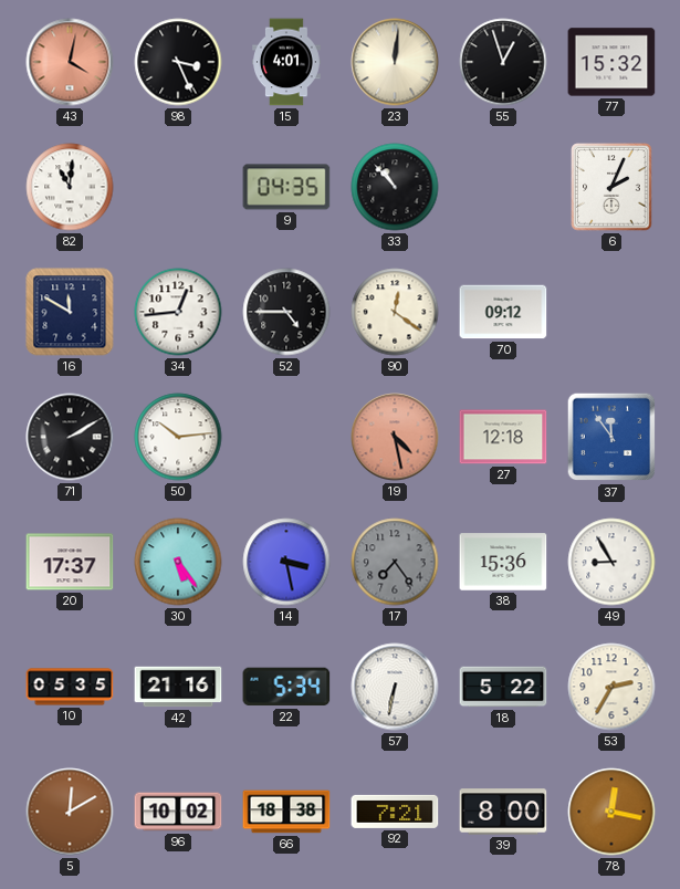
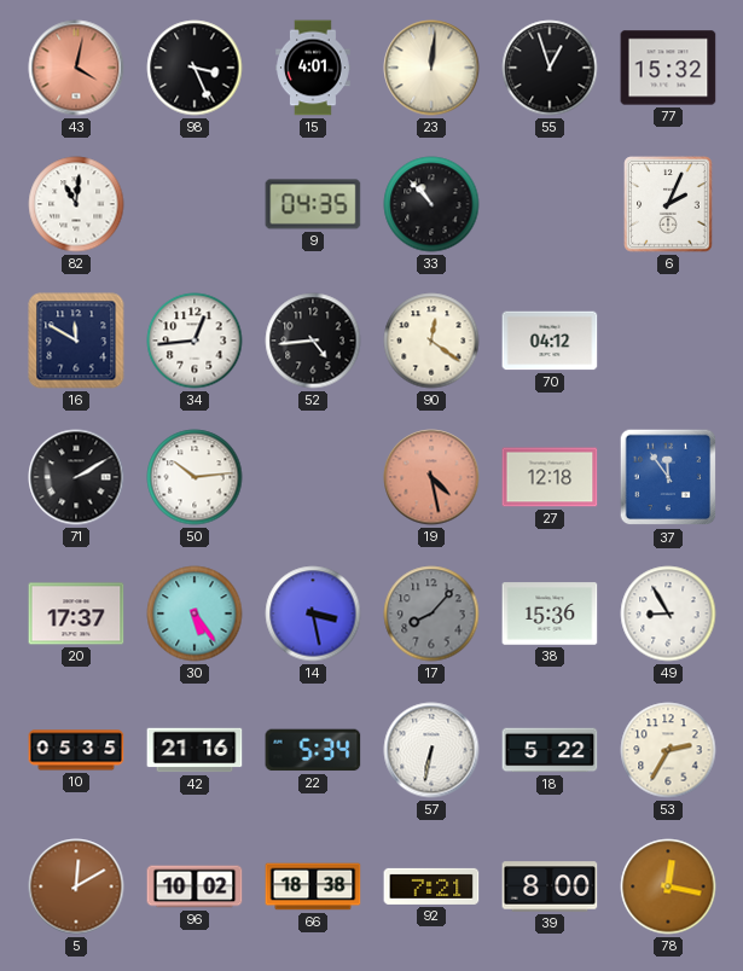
52: 4:45 -> 4:44 (313, 341)
70: 09:12 -> 04:12 (550, 341)
17: 7:24 -> 8:07 (431, 614)
